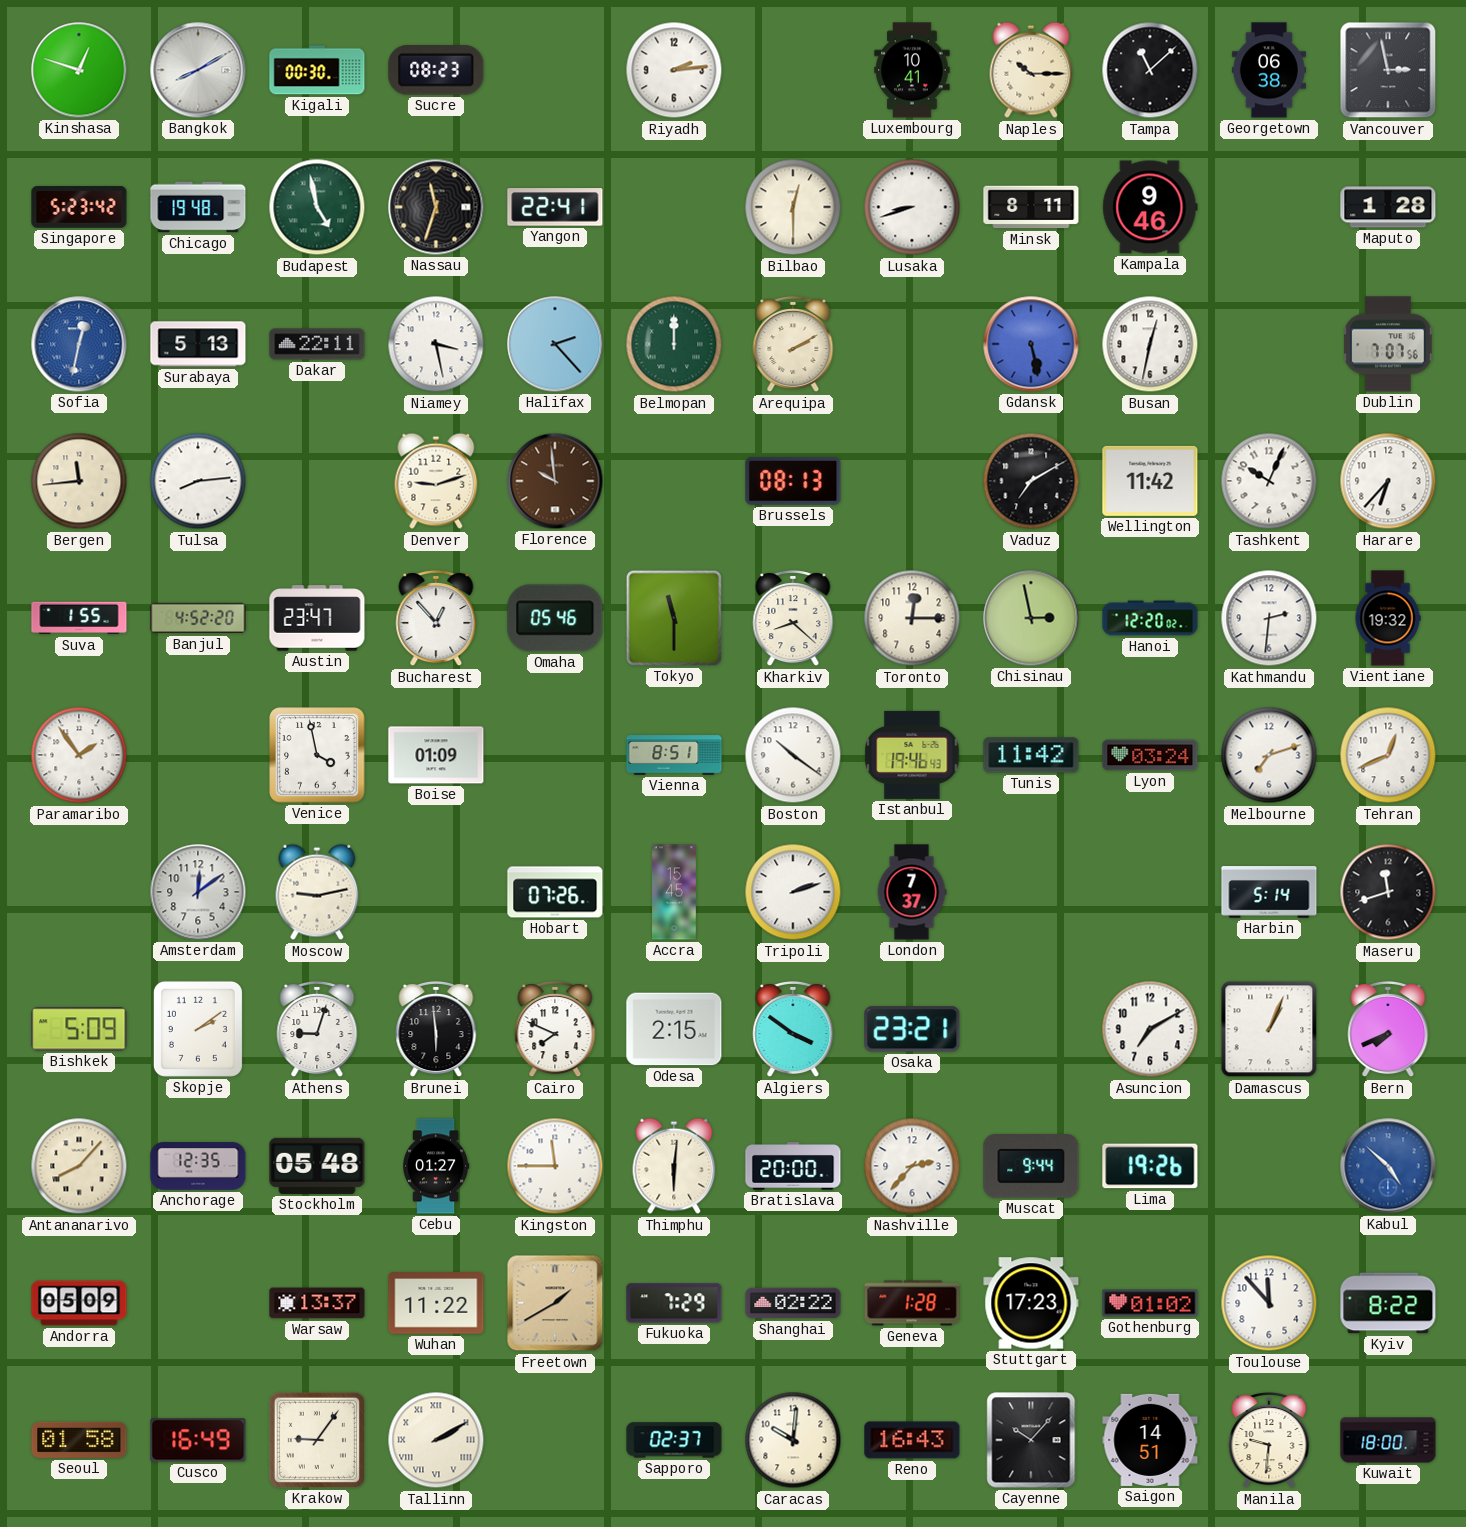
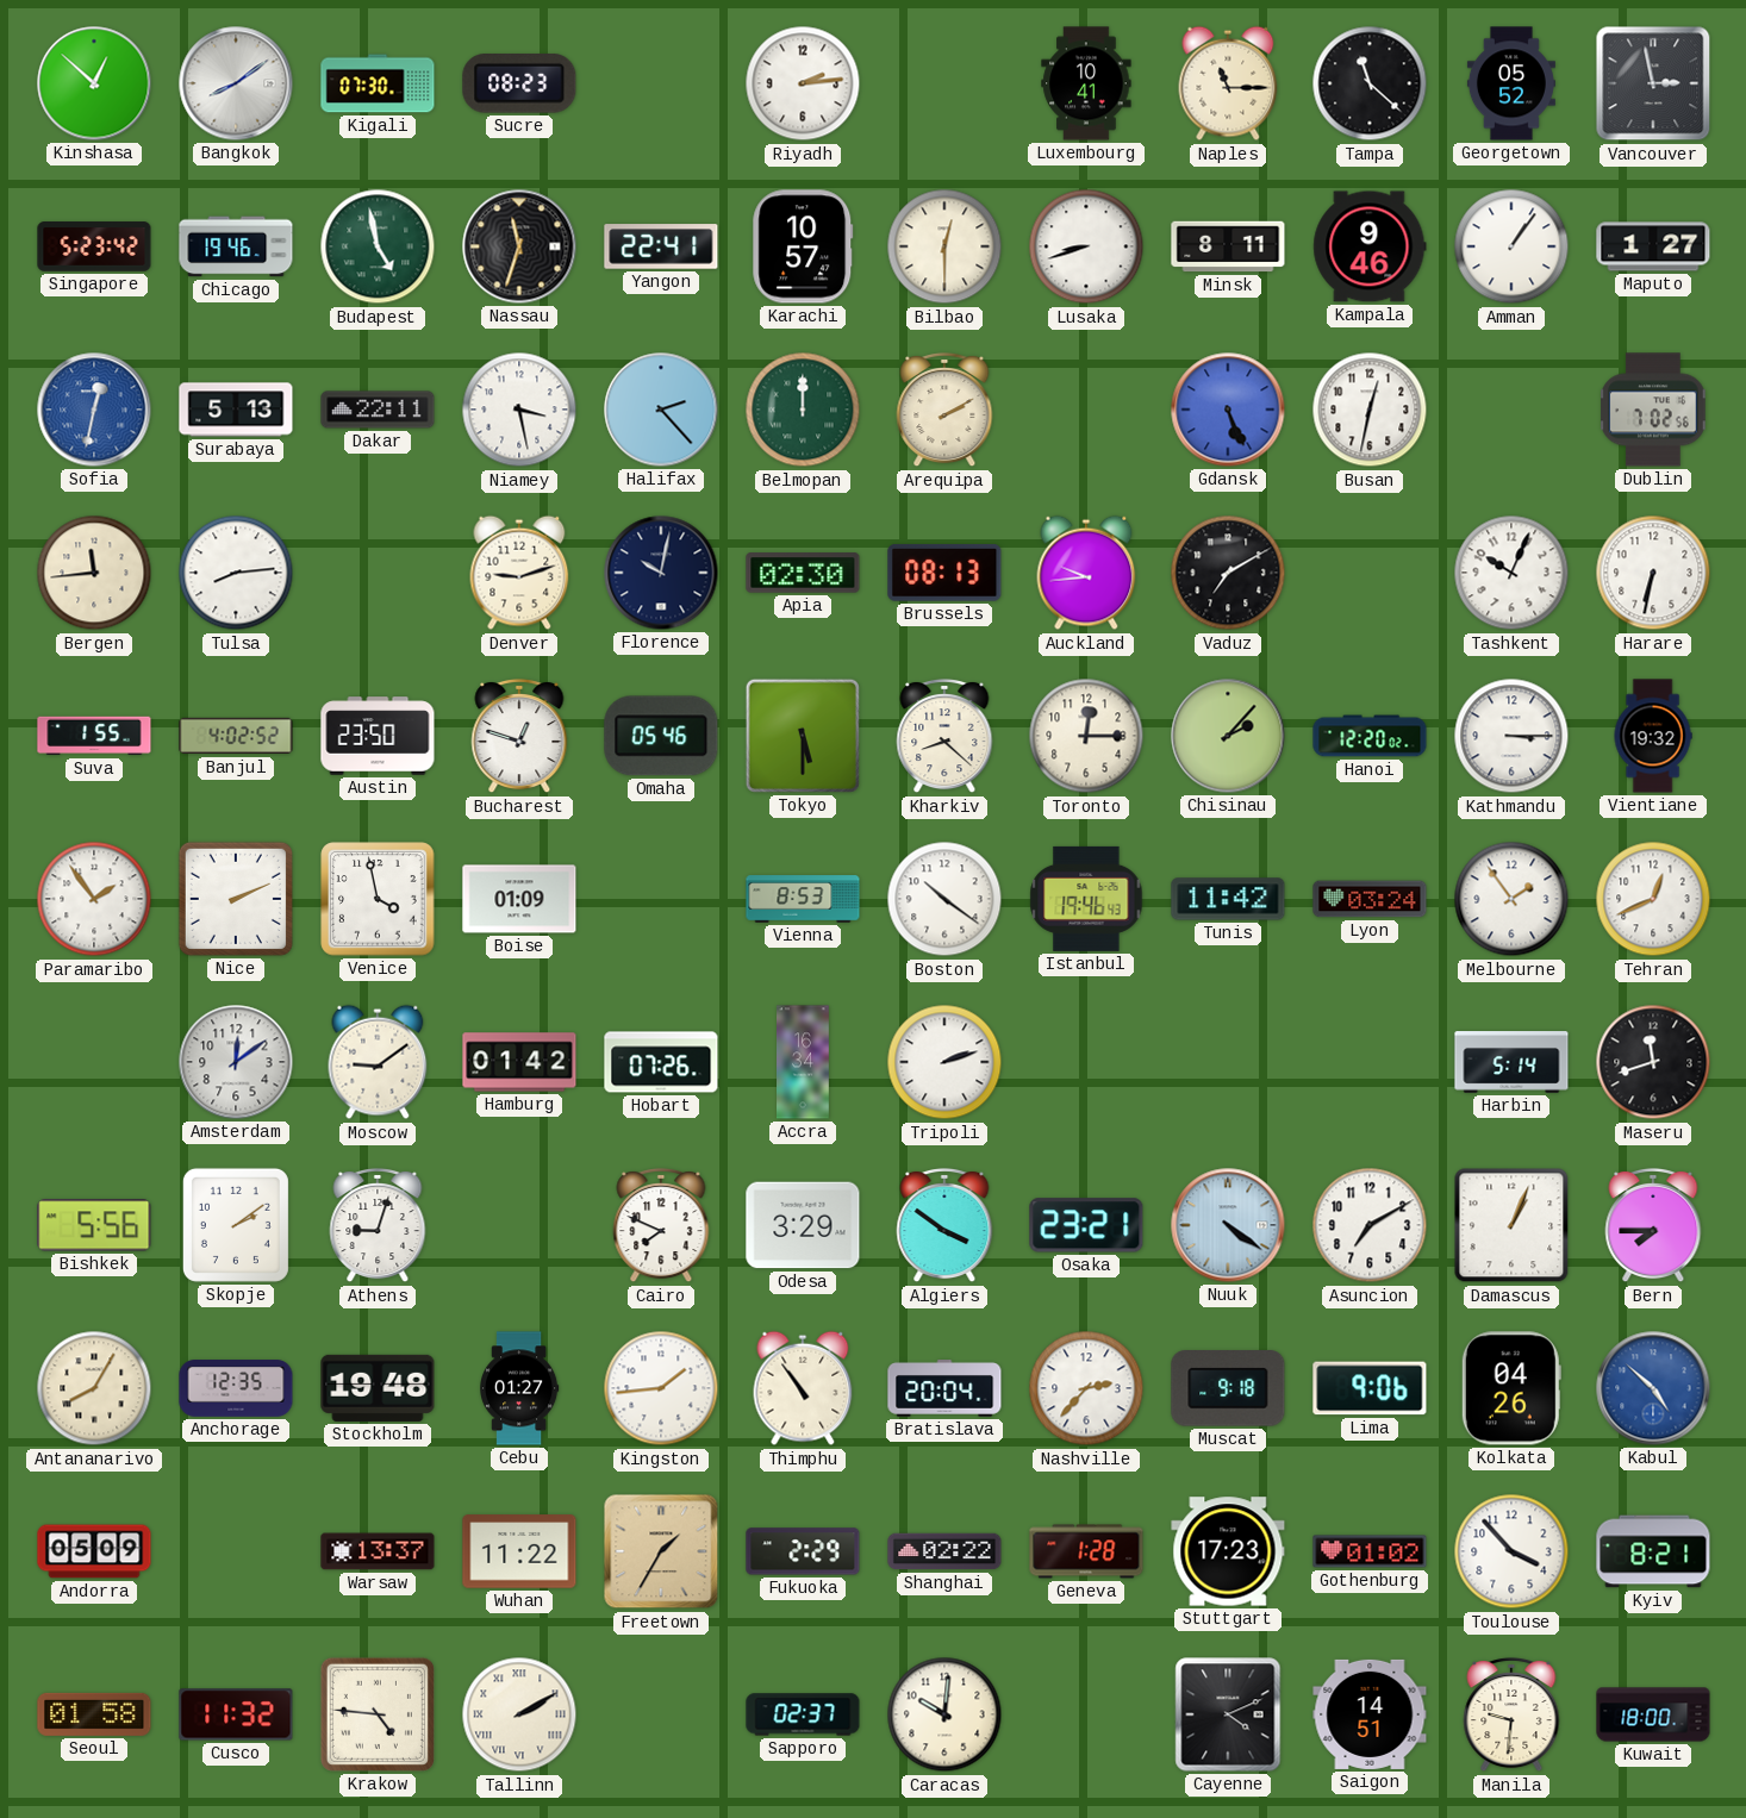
Kinshasa: 12:48 -> 12:52 (94, 83)
Bangkok: 8:10 -> 8:09 (236, 83)
Kigali: 00:30 -> 07:30 (378, 83)
Naples: 10:15 -> 11:15 (1228, 83)
Tampa: 11:08 -> 11:22 (1370, 83)
Georgetown: 06:38 -> 05:52 (1511, 83)
Chicago: 19:48 -> 19:46 (236, 246)
Karachi: none -> 10:57 (803, 246)
Amman: none -> 1:06 (1511, 246)
Maputo: 1:28 -> 1:27 (1653, 246)
Gdansk: 5:28 -> 5:26 (1228, 410)
Dublin: 7:07 -> 7:02 (1653, 410)
Florence: 9:59 -> 10:02 (661, 573)
Florence dial: brown -> navy (661, 573)
Apia: none -> 02:30 (803, 573)
Auckland: none -> 9:44 (1086, 573)
Wellington: 11:42 -> none (1150, 481)
Harare: 6:37 -> 6:32 (1653, 573)
Banjul: 4:52 -> 4:02 (236, 736)
Austin: 23:47 -> 23:50 (378, 736)
Bucharest: 12:53 -> 12:48 (519, 736)
Tokyo: 11:30 -> 5:30 (803, 736)
Chisinau: 2:58 -> 2:07 (1228, 736)
Kathmandu: 2:31 -> 3:15 (1511, 736)
Nice: none -> 2:11 (236, 899)
Vienna: 8:51 -> 8:53 (803, 899)
Melbourne: 7:12 -> 1:54 (1511, 899)
Moscow: 9:13 -> 9:09 (378, 1062)
Hamburg: none -> 01:42 (519, 1062)
Accra: 15:45 -> 16:34 (804, 1062)
London: 7:37 -> none (912, 892)
Bishkek: 5:09 -> 5:56 (94, 1225)
Brunei: 5:59 -> none (436, 1029)
Odesa: 2:15 -> 3:29 (803, 1225)
Nuuk: none -> 4:21 (1228, 1225)
Bern: 7:41 -> 7:45 (1653, 1225)
Antananarivo: 8:07 -> 8:05 (94, 1388)
Stockholm: 05:48 -> 19:48 (378, 1388)
Kingston: 11:45 -> 1:44 (661, 1388)
Thimphu: 6:01 -> 10:54 (803, 1388)
Bratislava: 20:00 -> 20:04 (944, 1388)
Muscat: 9:44 -> 9:18 (1228, 1389)
Lima: 19:26 -> 9:06 (1370, 1388)
Kolkata: none -> 04:26 (1511, 1388)
Freetown: 1:40 -> 1:35 (661, 1551)
Fukuoka: 7:29 -> 2:29 (803, 1551)
Toulouse: 11:53 -> 3:53 (1511, 1551)
Kyiv: 8:22 -> 8:21 (1653, 1551)
Cusco: 16:49 -> 11:32 (236, 1714)
Krakow: 9:06 -> 4:46 (378, 1714)
Reno: 16:43 -> none (912, 1440)
Cayenne: 10:07 -> 4:11 (1228, 1714)
